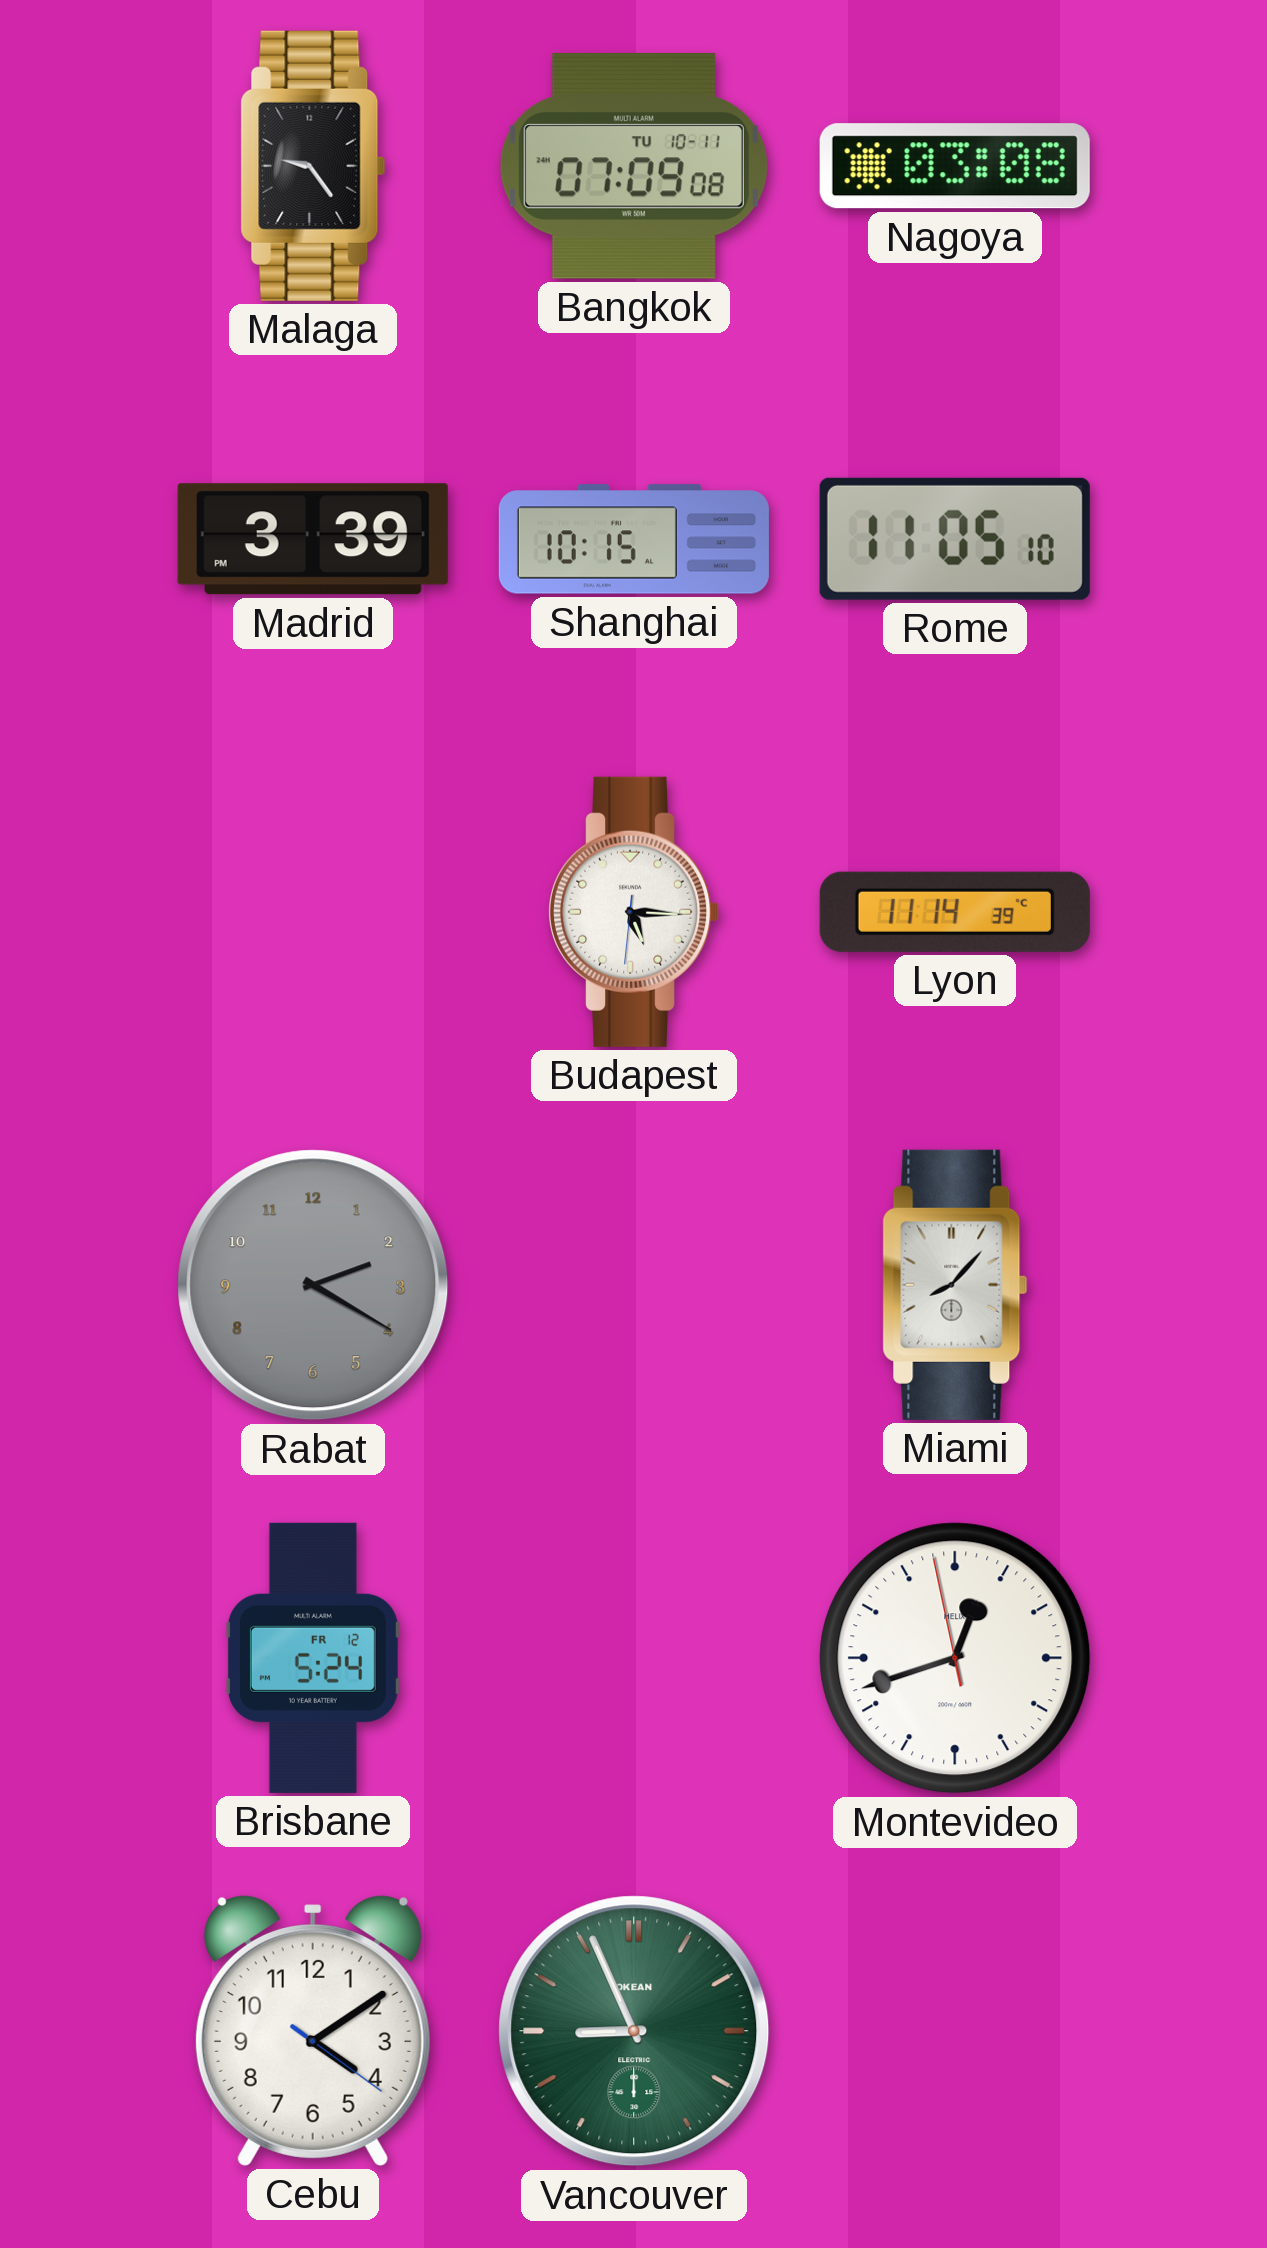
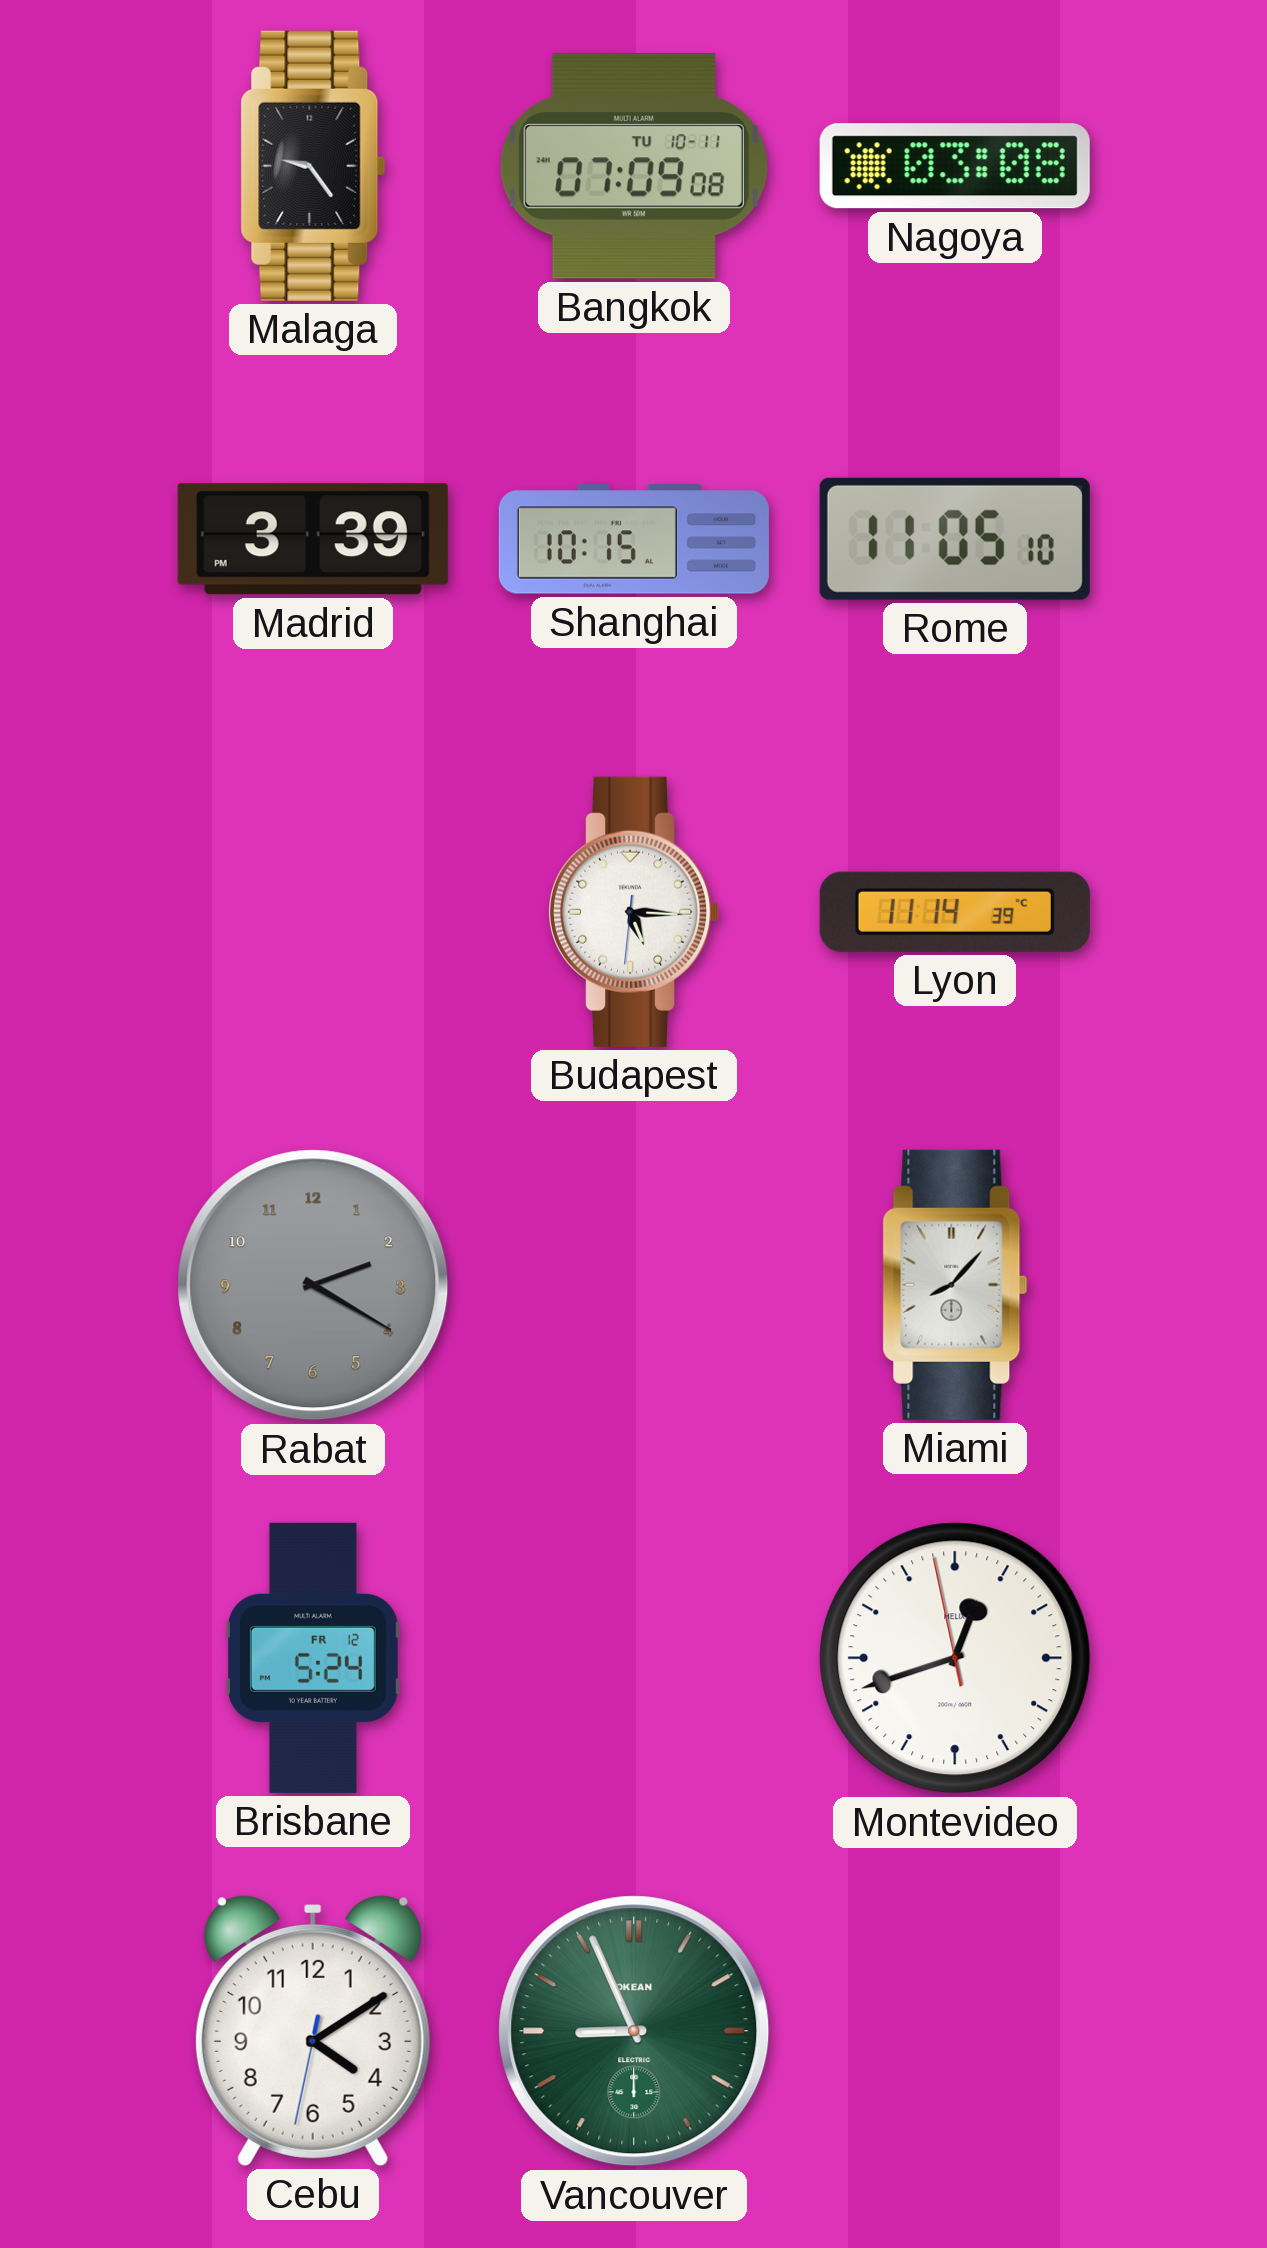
Cebu: 4:09:21 -> 4:09:32 (313, 2031)
